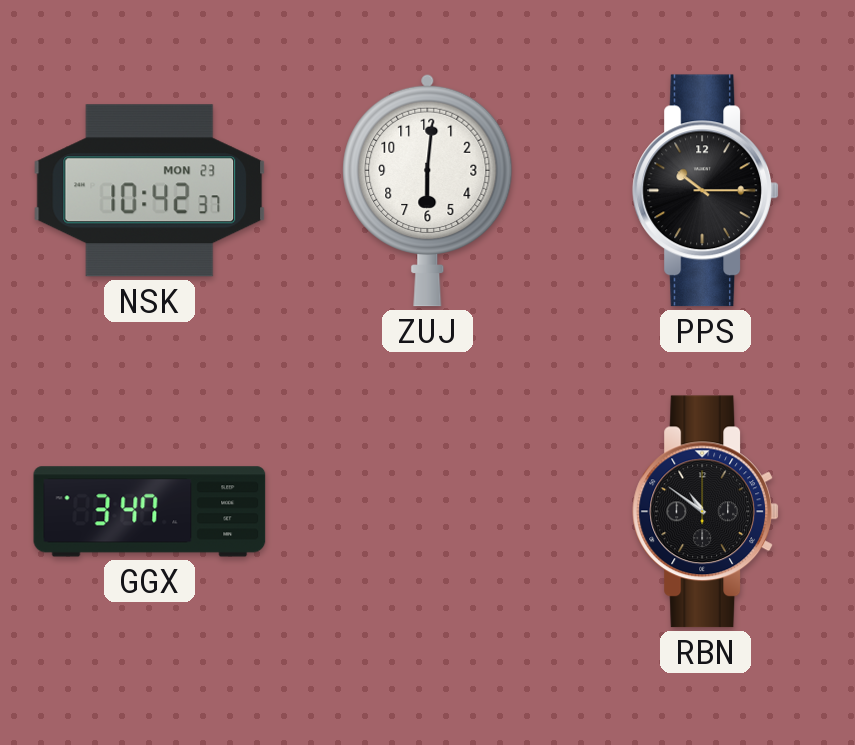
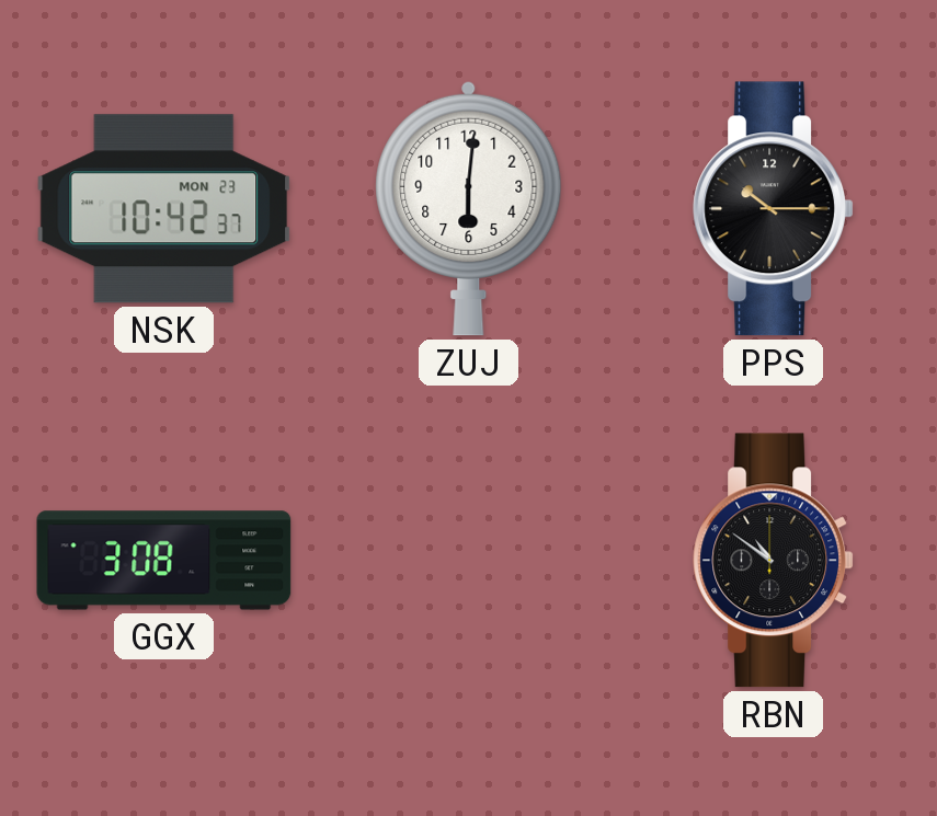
GGX: 3:47 -> 3:08 (164, 561)
